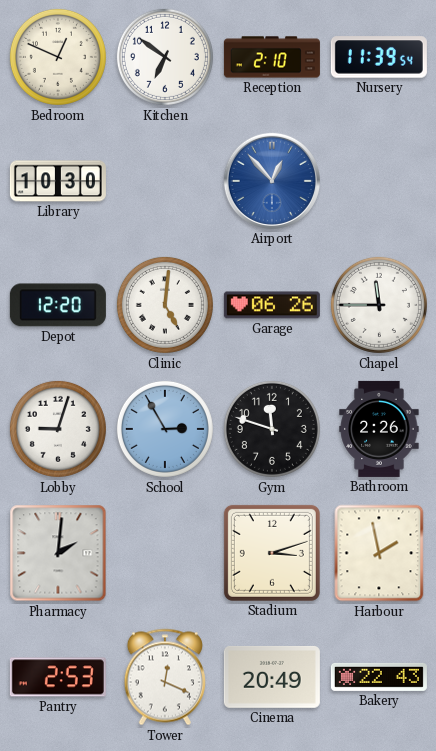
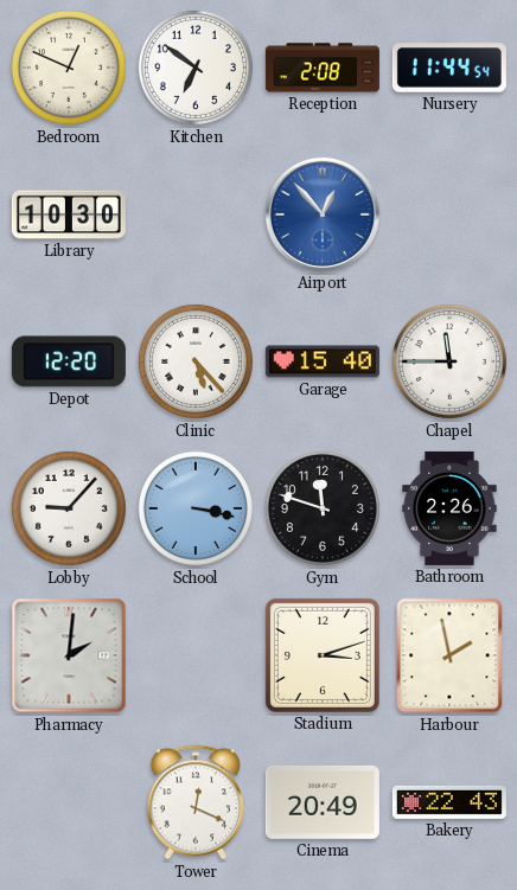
Reception: 2:10 -> 2:08 (323, 68)
Nursery: 11:39 -> 11:44 (449, 68)
Clinic: 5:01 -> 5:23 (196, 361)
Garage: 06:26 -> 15:40 (323, 361)
Lobby: 9:03 -> 9:07 (69, 508)
School: 2:55 -> 3:17 (196, 508)
Pantry: 2:53 -> none (58, 677)
